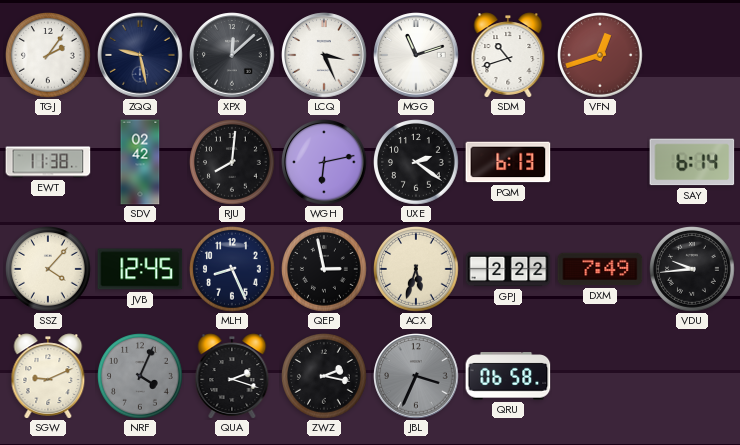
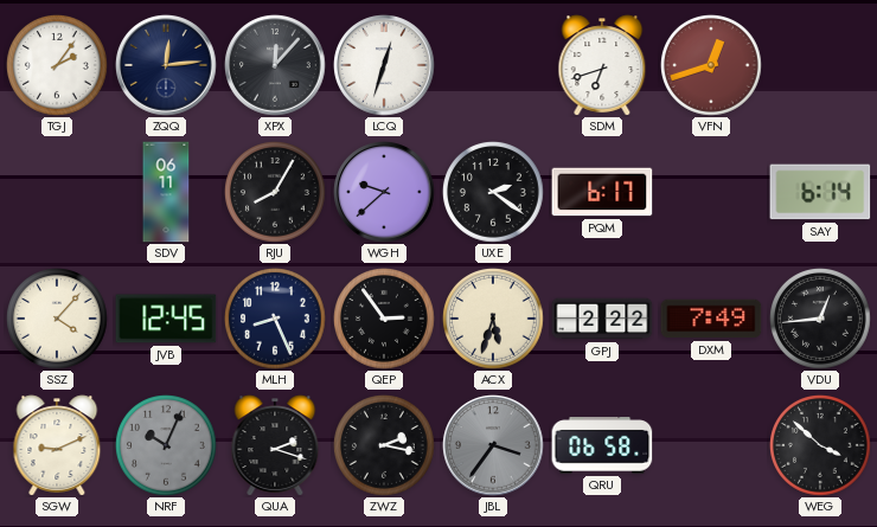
ZQQ: 9:28 -> 12:14 (166, 65)
XPX: 12:08 -> 12:07 (275, 65)
LCQ: 3:26 -> 12:33 (384, 65)
MGG: 11:12 -> none (416, 55)
SDM: 10:42 -> 6:42 (602, 65)
EWT: 11:38 -> none (48, 162)
SDV: 02:42 -> 06:11 (166, 192)
RJU: 8:01 -> 8:05 (276, 193)
WGH: 6:13 -> 9:38 (384, 192)
PQM: 6:13 -> 6:17 (602, 192)
QEP: 2:58 -> 2:54 (385, 320)
VDU: 9:44 -> 12:44 (821, 320)
NRF: 4:04 -> 10:04 (167, 446)
JBL: 3:34 -> 3:36 (493, 445)
WEG: none -> 3:52 (821, 446)
